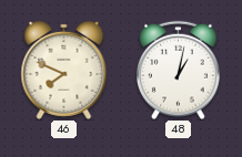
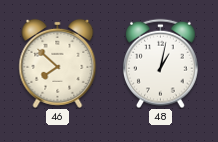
46: 7:49 -> 7:52 (58, 63)
